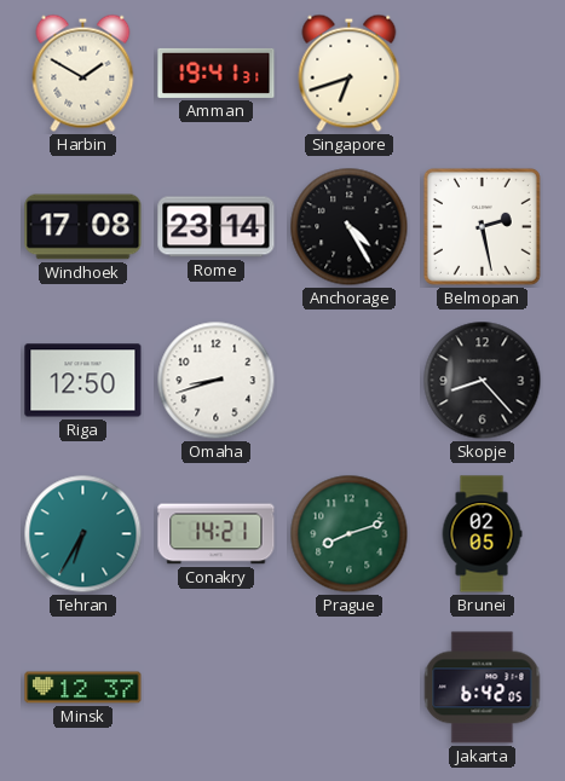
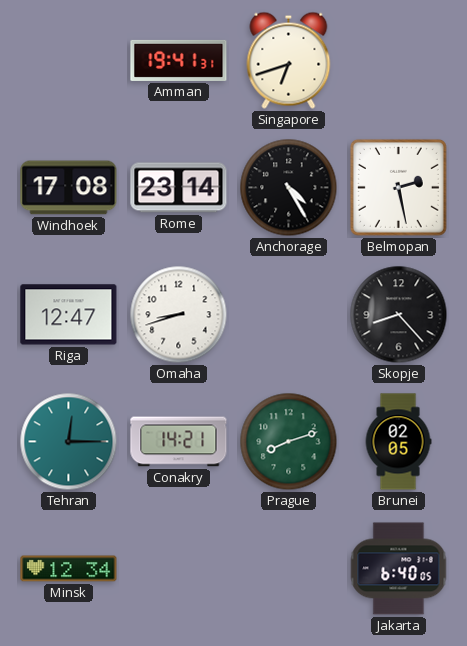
Harbin: 1:50 -> none (83, 73)
Riga: 12:50 -> 12:47 (69, 315)
Tehran: 6:35 -> 12:15 (69, 442)
Minsk: 12:37 -> 12:34 (69, 569)
Jakarta: 6:42 -> 6:40 (399, 569)
